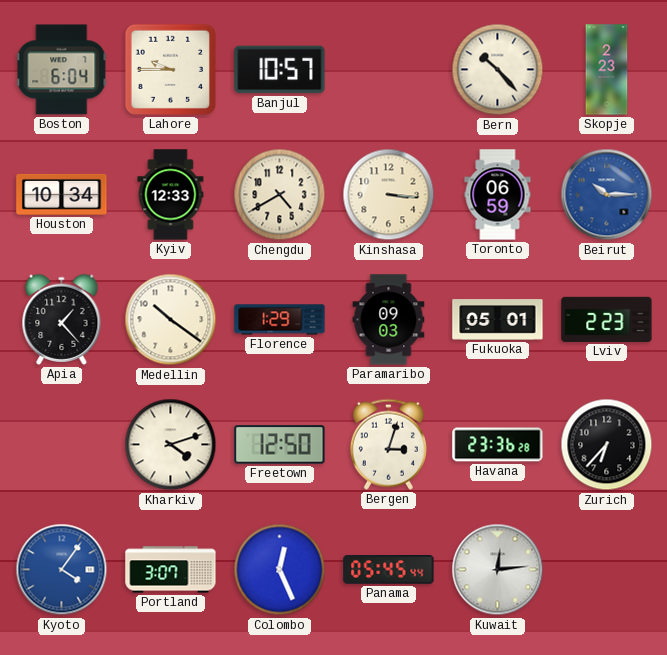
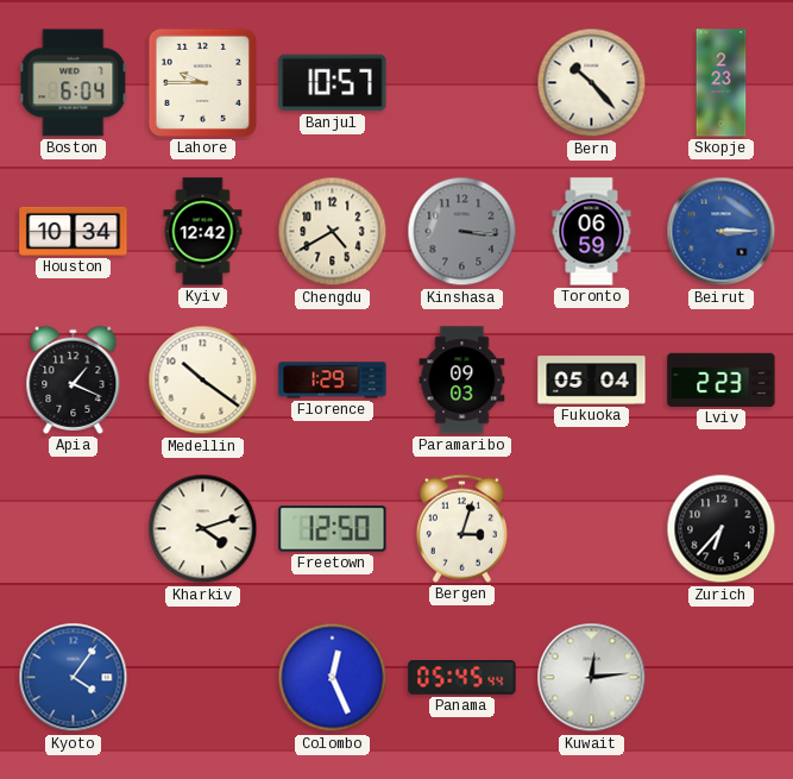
Kyiv: 12:33 -> 12:42 (203, 232)
Kinshasa dial: cream -> grey (462, 232)
Beirut: 10:15 -> 3:15 (722, 232)
Apia: 1:23 -> 1:19 (74, 379)
Fukuoka: 05:01 -> 05:04 (592, 381)
Havana: 23:36 -> none (498, 445)
Portland: 3:07 -> none (171, 570)
